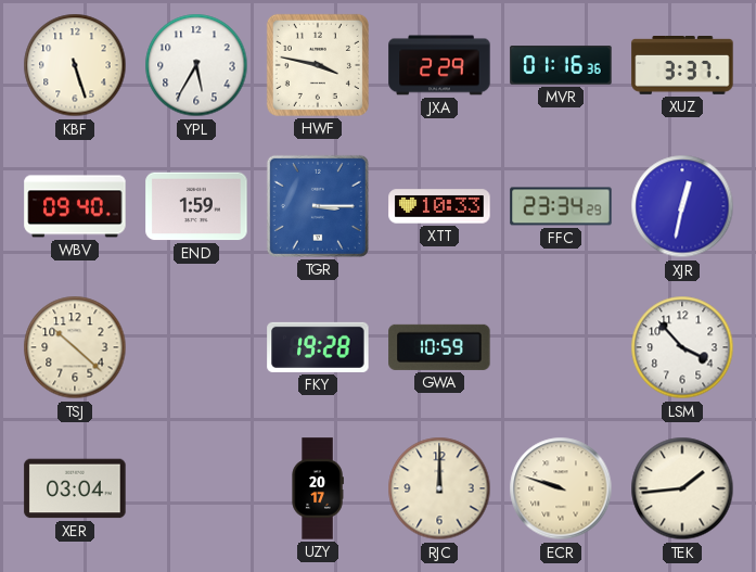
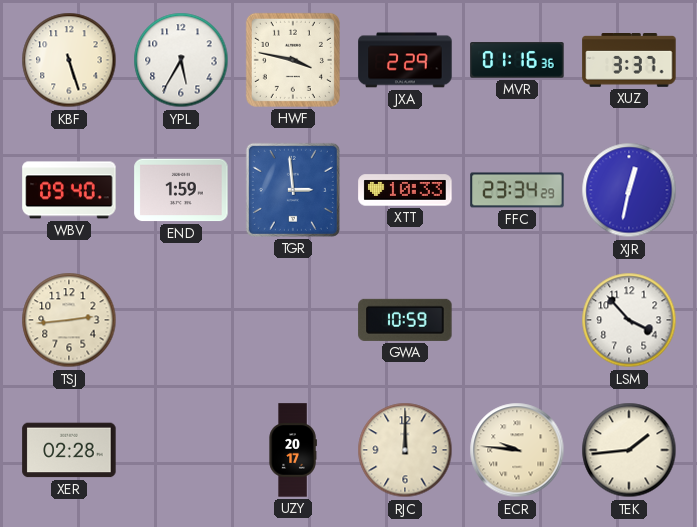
TGR: 3:15 -> 2:59 (293, 190)
TSJ: 10:22 -> 2:44 (69, 320)
FKY: 19:28 -> none (318, 347)
XER: 03:04 -> 02:28 (69, 450)
ECR: 9:48 -> 9:46 (517, 450)
